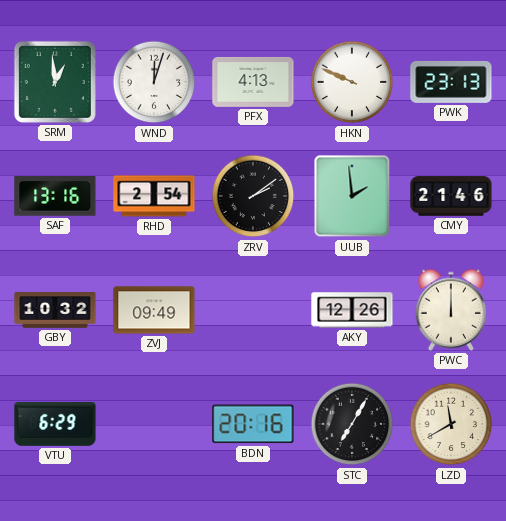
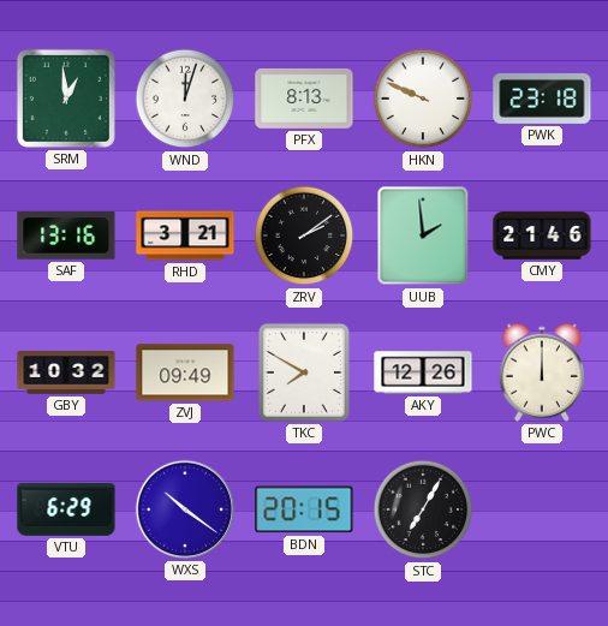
PFX: 4:13 -> 8:13 (304, 99)
PWK: 23:13 -> 23:18 (542, 99)
RHD: 2:54 -> 3:21 (185, 236)
TKC: none -> 7:50 (304, 372)
WXS: none -> 10:21 (185, 509)
BDN: 20:16 -> 20:15 (304, 509)
LZD: 11:40 -> none (451, 424)
